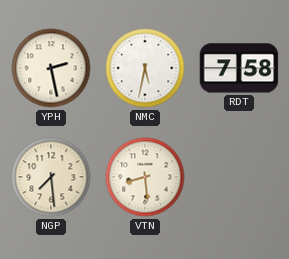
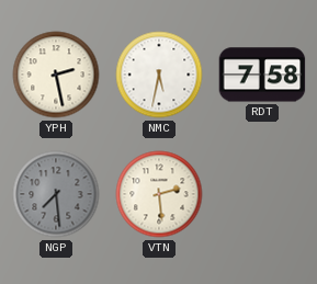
NGP dial: cream -> grey (56, 194)
VTN: 8:29 -> 2:29 (159, 194)
